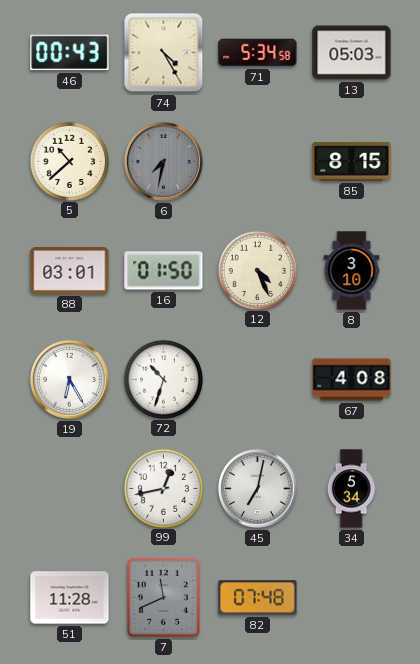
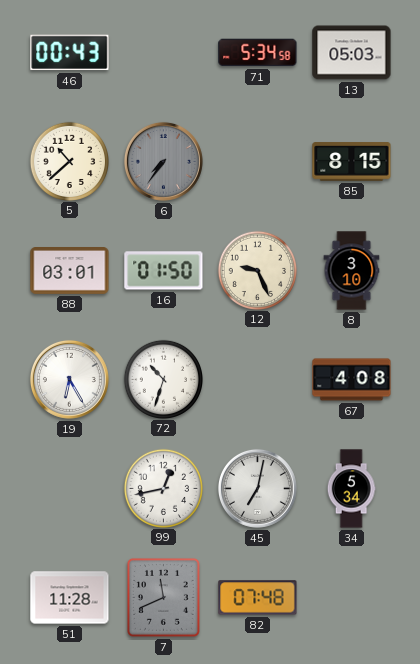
74: 4:25 -> none (164, 53)
6: 7:32 -> 7:36 (163, 161)
12: 4:26 -> 9:26 (257, 270)
